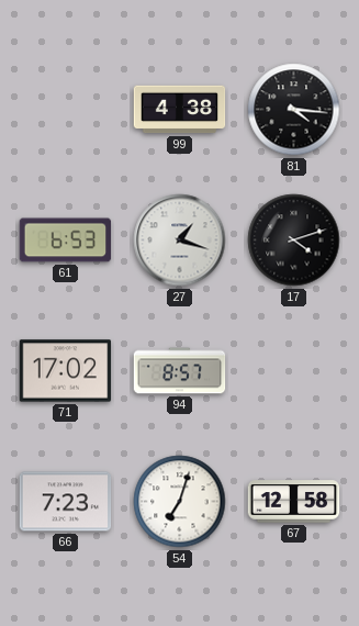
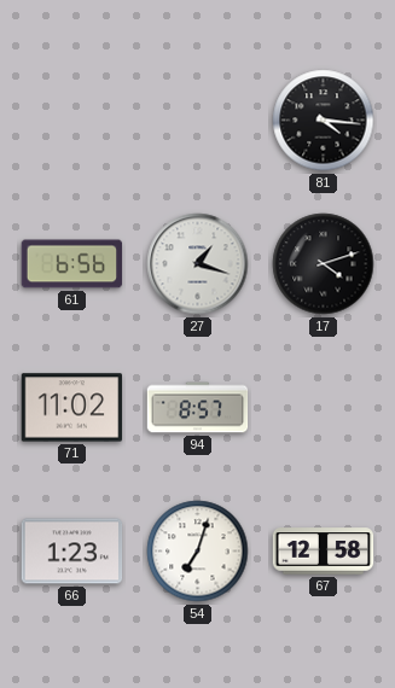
99: 4:38 -> none (180, 110)
61: 6:53 -> 6:56 (72, 264)
71: 17:02 -> 11:02 (72, 408)
66: 7:23 -> 1:23 (72, 552)
